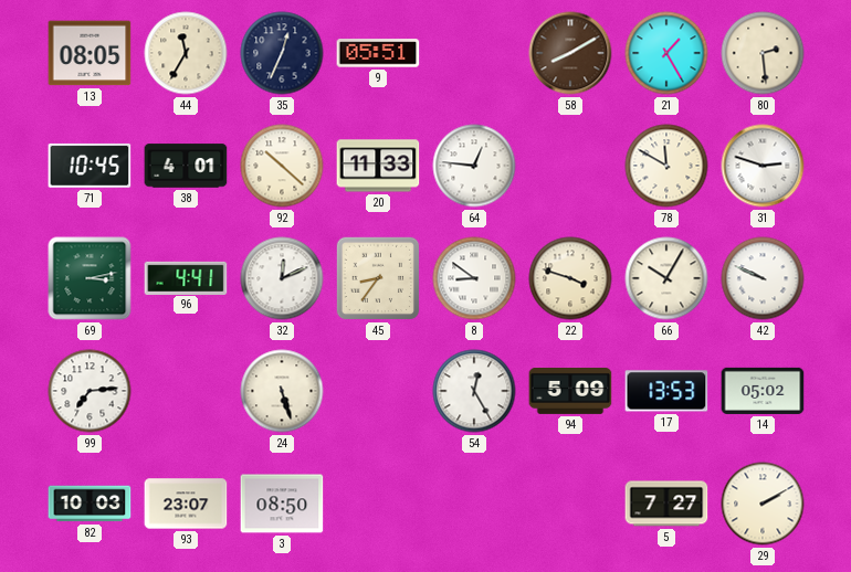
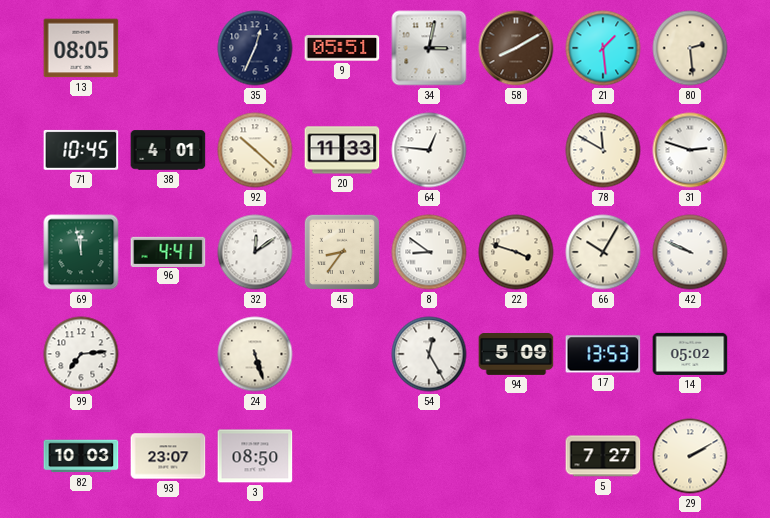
44: 11:35 -> none (186, 53)
34: none -> 3:02 (429, 48)
21: 1:25 -> 1:29 (603, 48)
69: 3:13 -> 11:58 (81, 252)
32: 12:11 -> 12:09 (255, 252)
